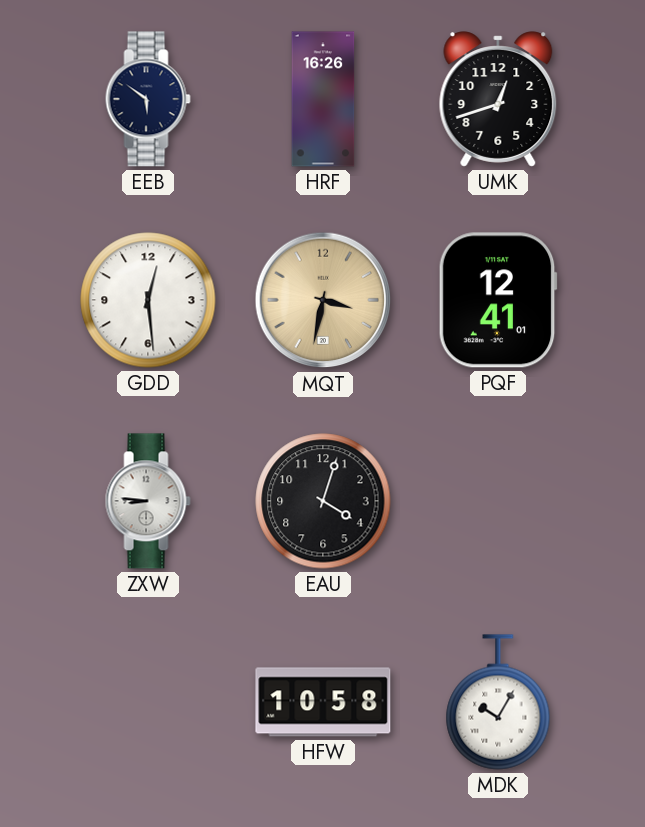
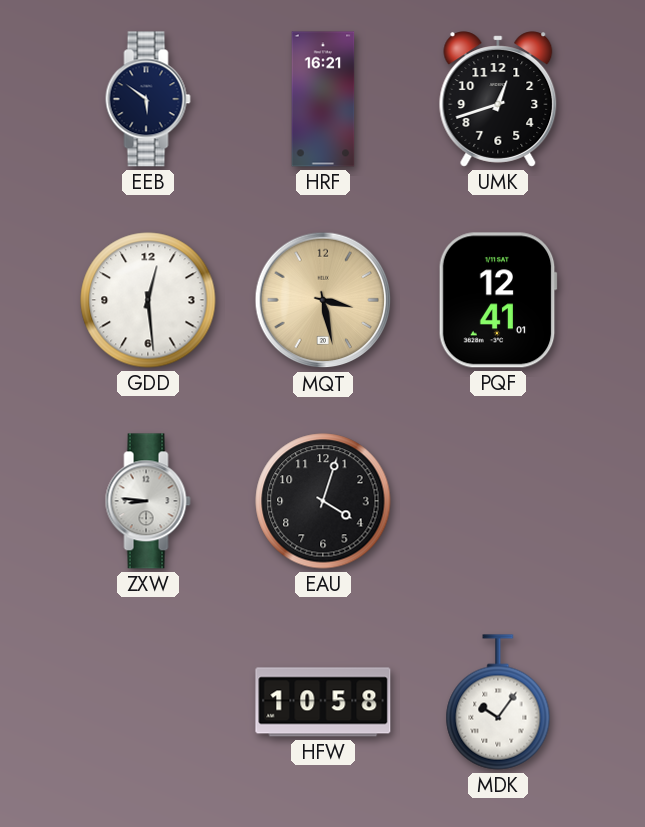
HRF: 16:26 -> 16:21 (323, 99)
MQT: 3:32 -> 3:28 (323, 300)
MDK: 10:05 -> 10:06 (498, 702)
